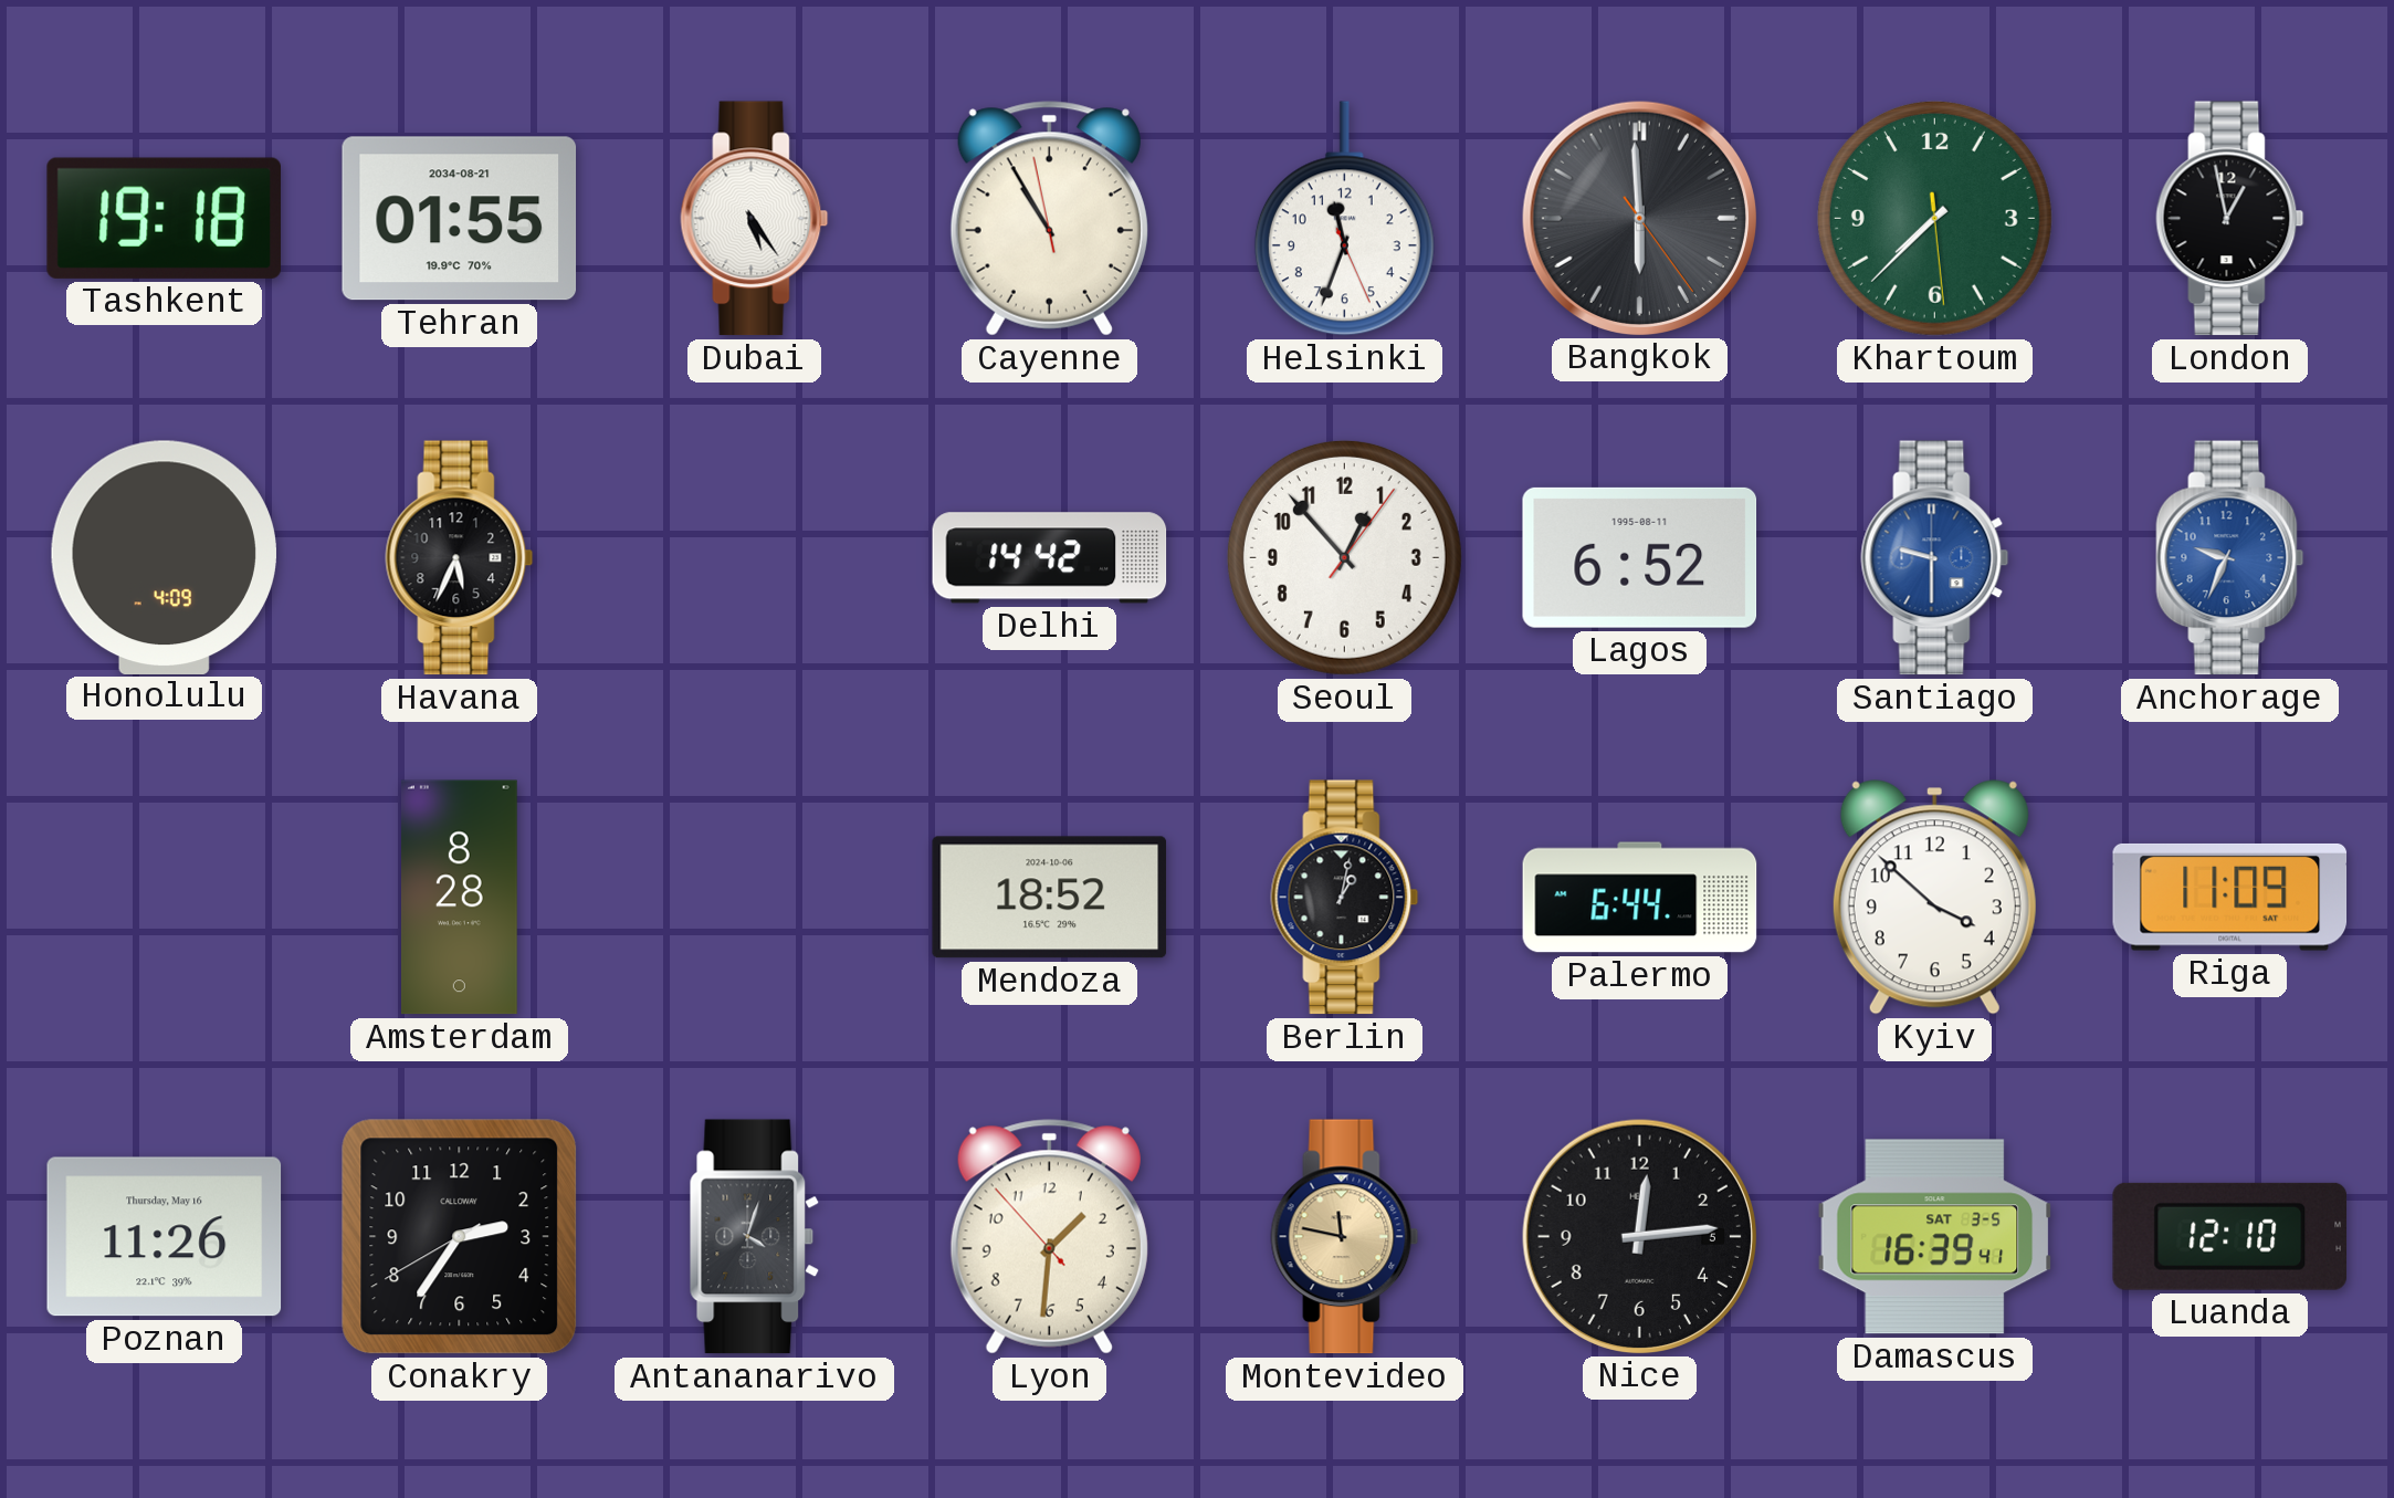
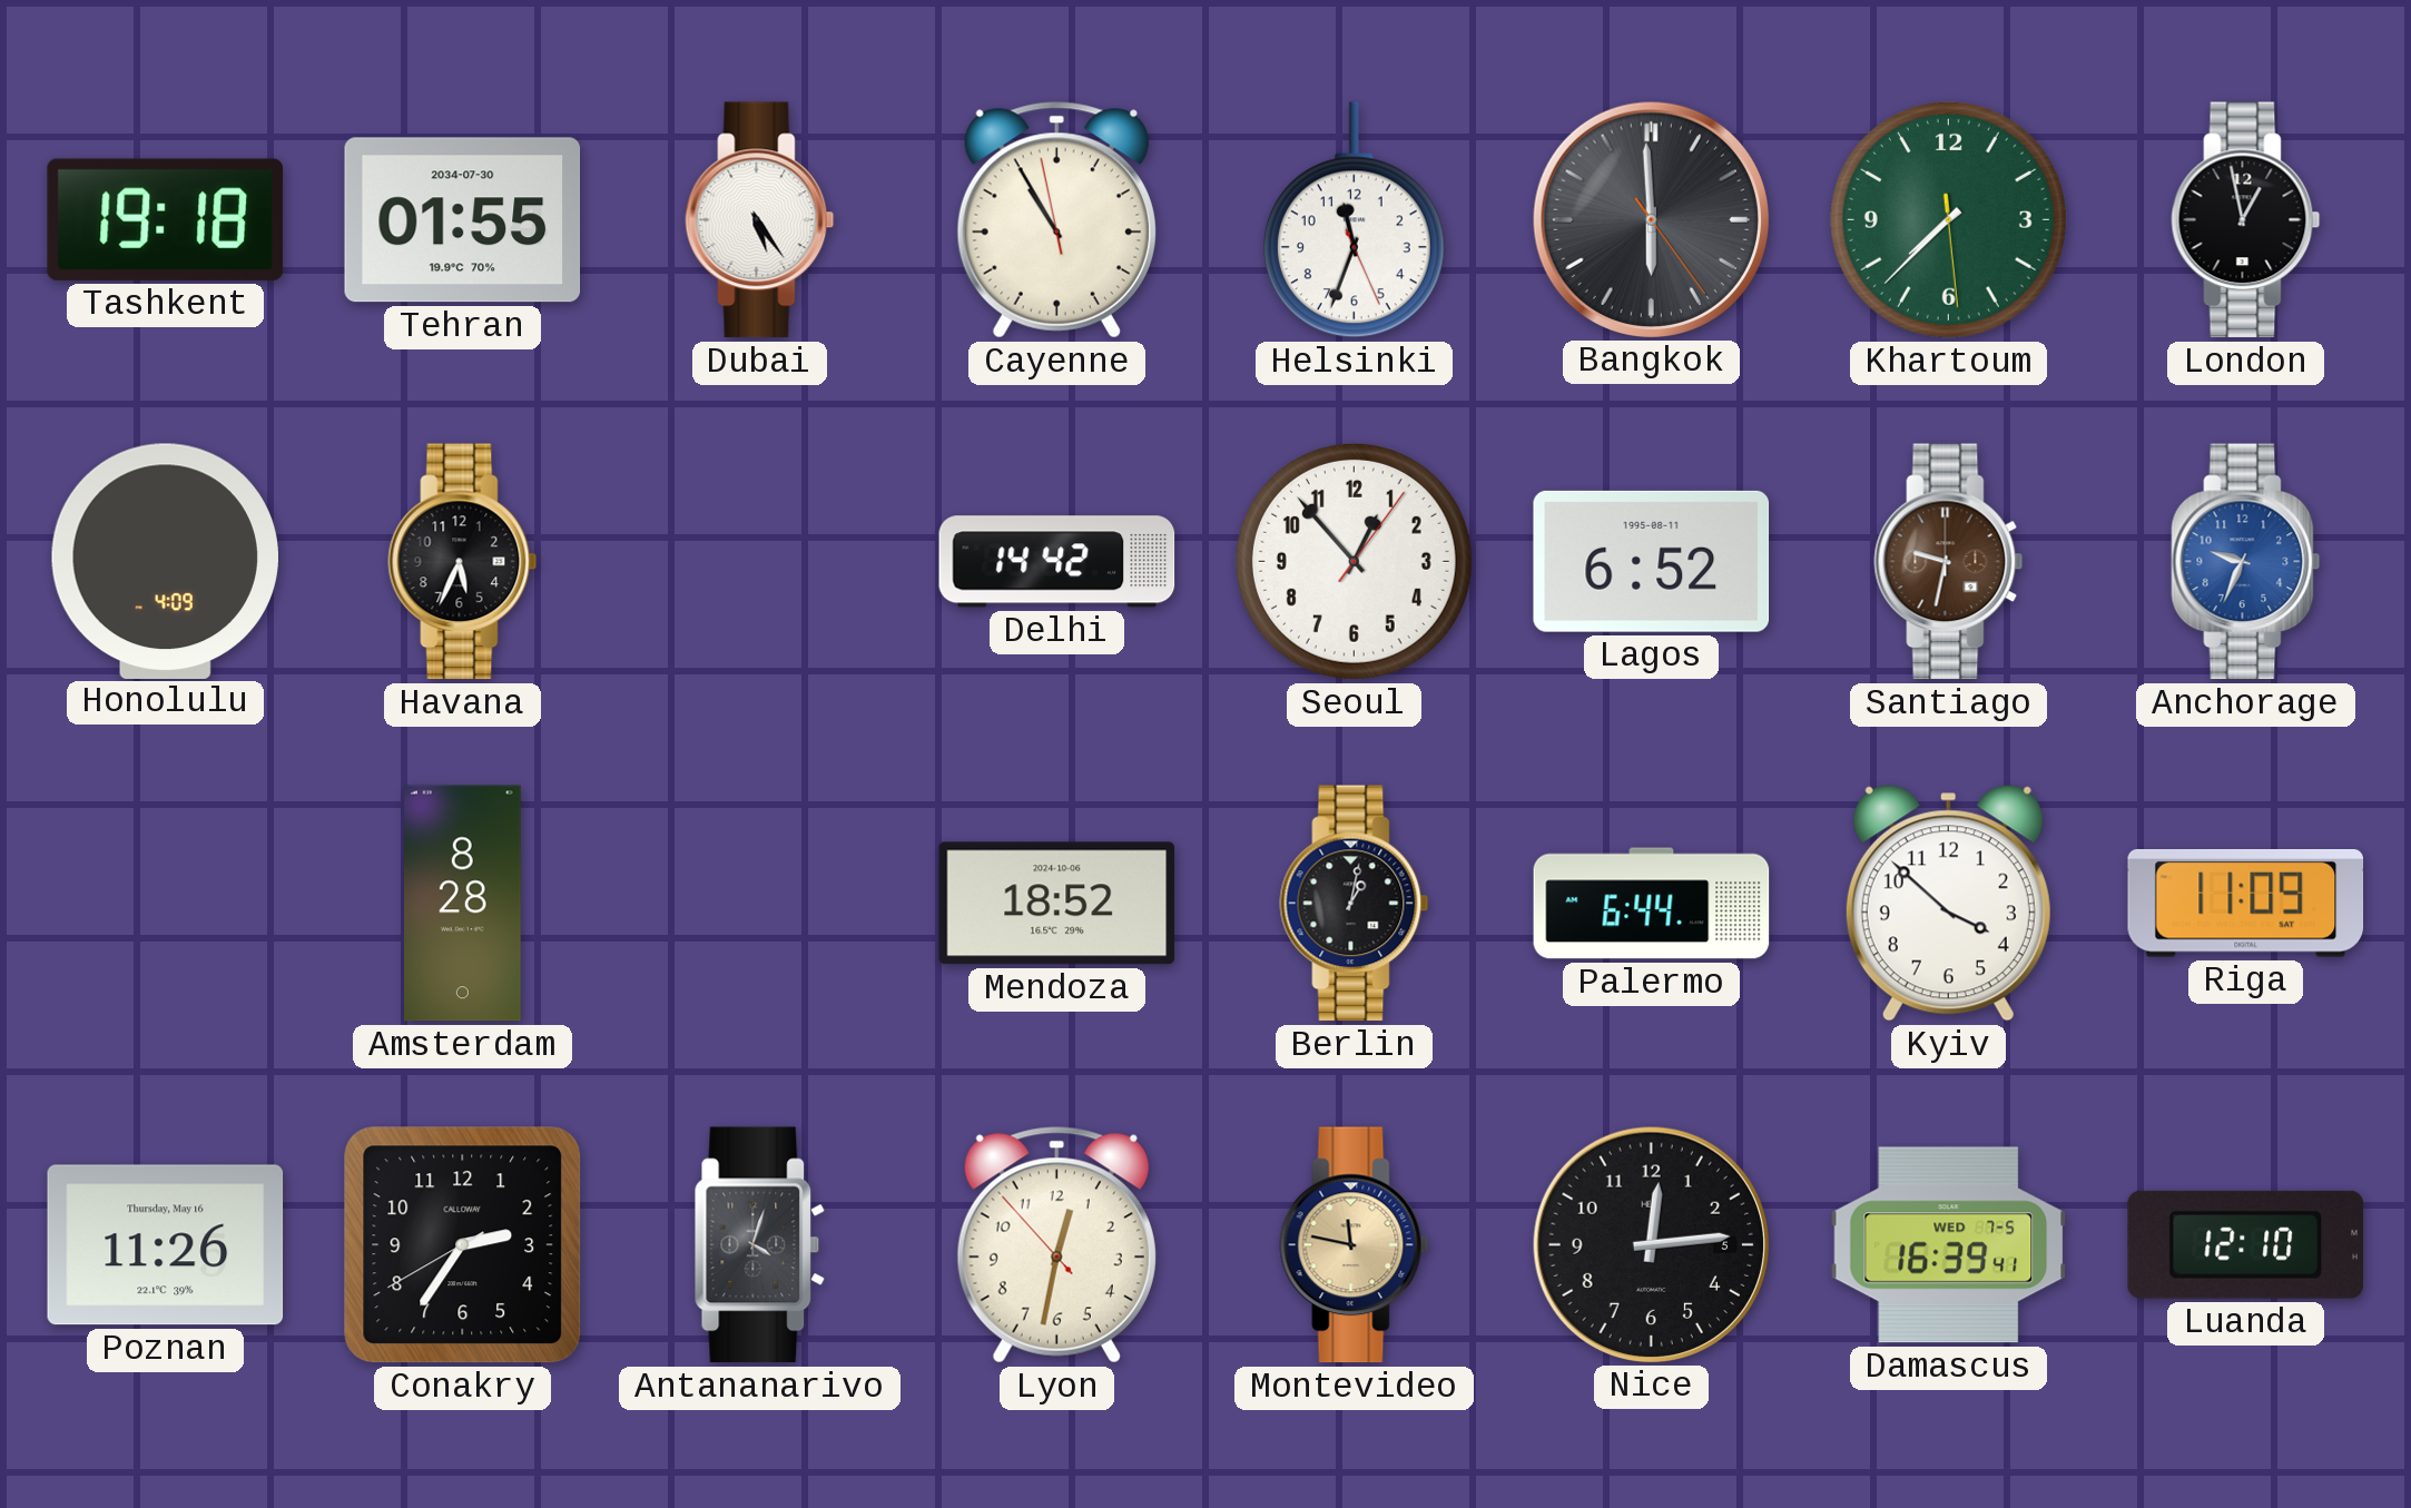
Tehran date: 2034-08-21 -> 2034-07-30 (463, 220)
Santiago: 9:30 -> 9:32 (1949, 562)
Santiago dial: blue -> brown (1949, 562)
Lyon: 1:30 -> 12:31 (1056, 1245)
Damascus date: SAT 3-5 -> WED 7-5 (1949, 1245)
